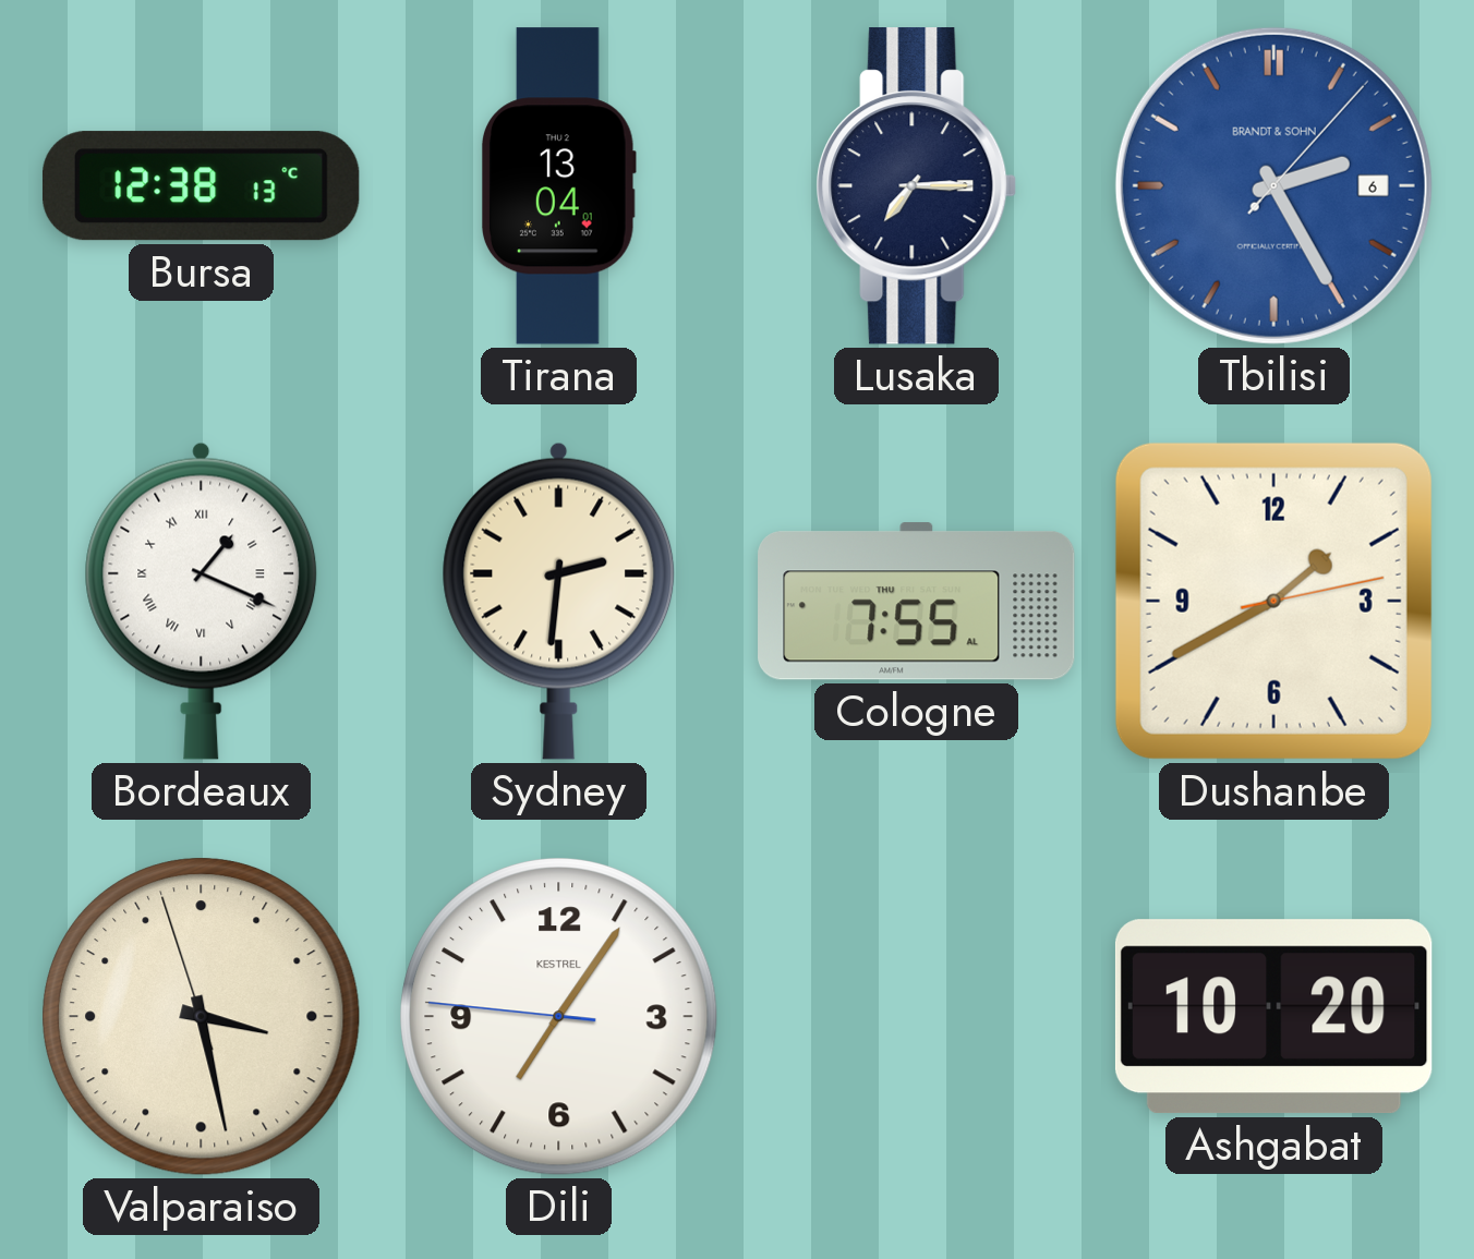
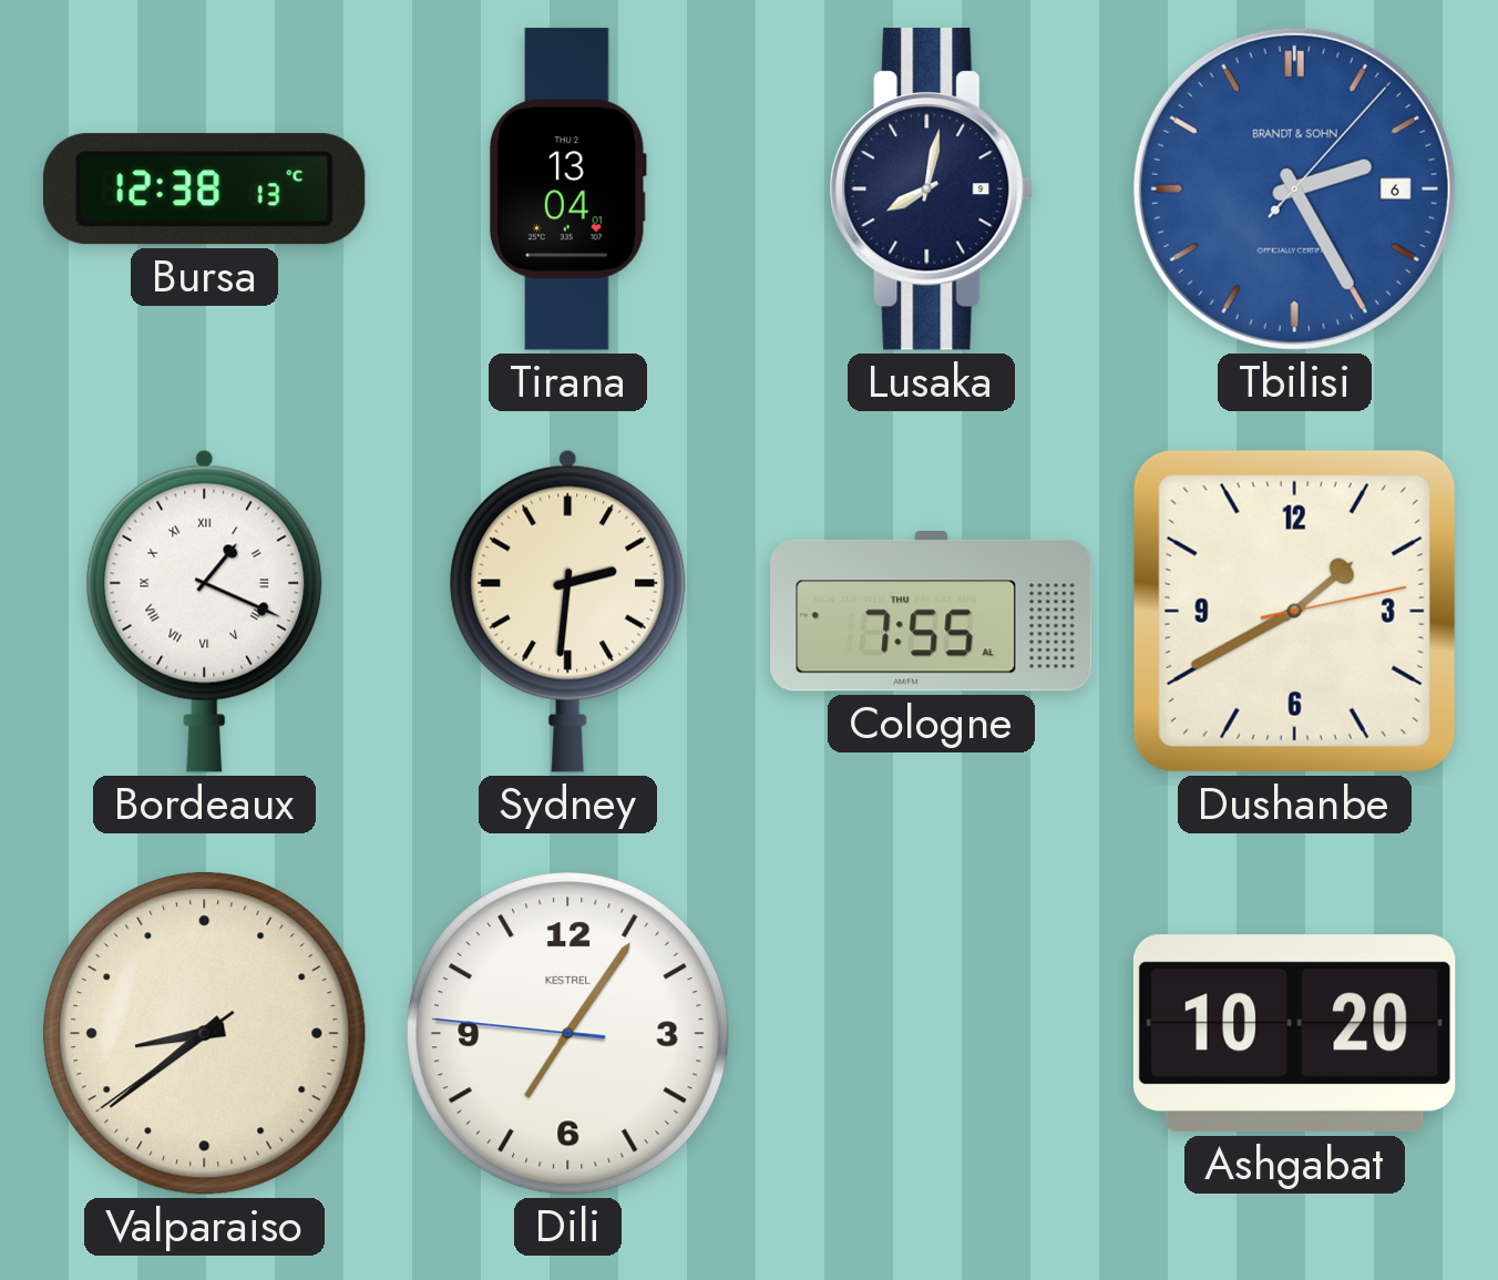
Lusaka: 7:15 -> 8:02 (932, 190)
Valparaiso: 3:27 -> 8:38 (205, 1034)
